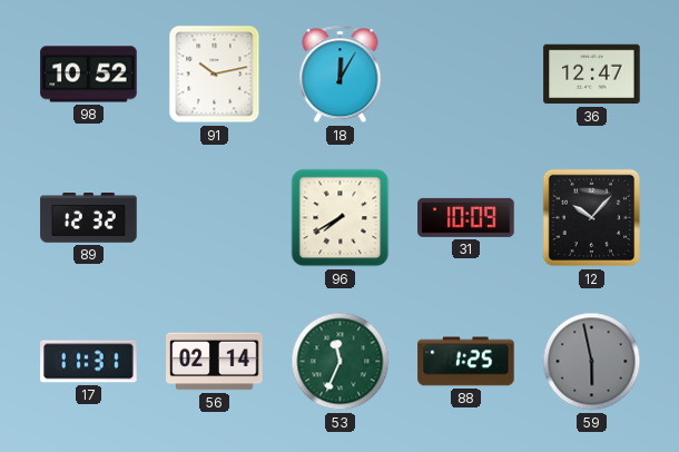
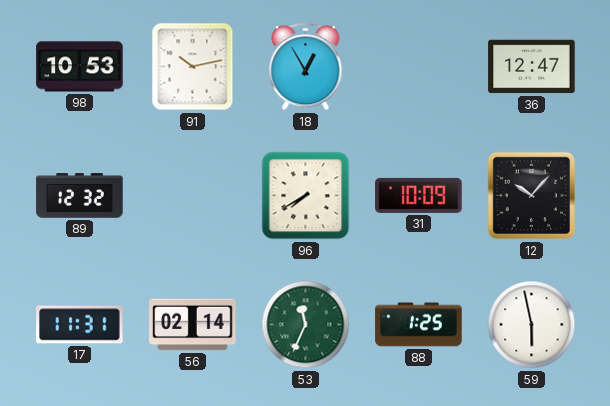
98: 10:52 -> 10:53 (80, 67)
18: 12:05 -> 12:55 (306, 67)
59 dial: grey -> white (532, 325)
